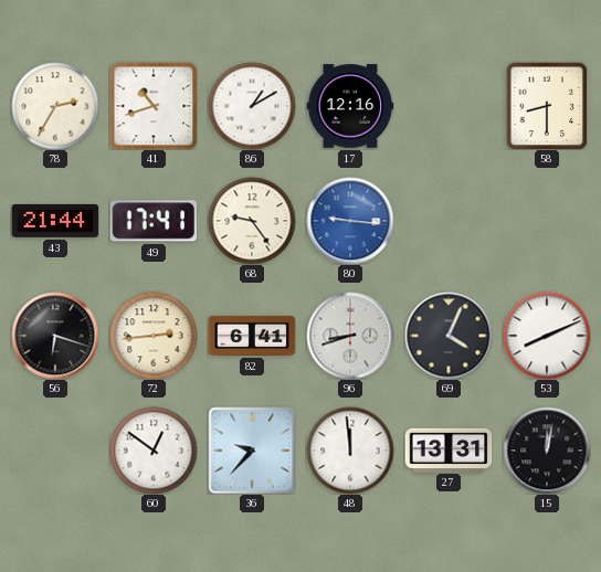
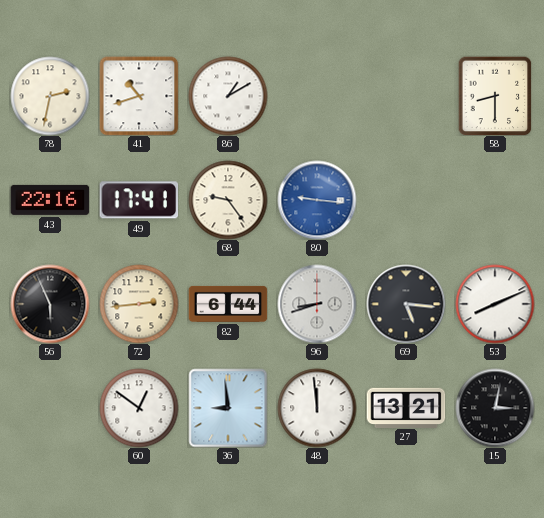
78: 2:35 -> 2:32 (50, 96)
17: 12:16 -> none (350, 106)
43: 21:44 -> 22:16 (50, 200)
56: 6:18 -> 5:56 (50, 304)
82: 6:41 -> 6:44 (228, 304)
69: 4:04 -> 5:16 (406, 304)
36: 9:37 -> 8:59 (228, 408)
27: 13:31 -> 13:21 (406, 407)
15: 12:02 -> 3:02 (495, 408)
